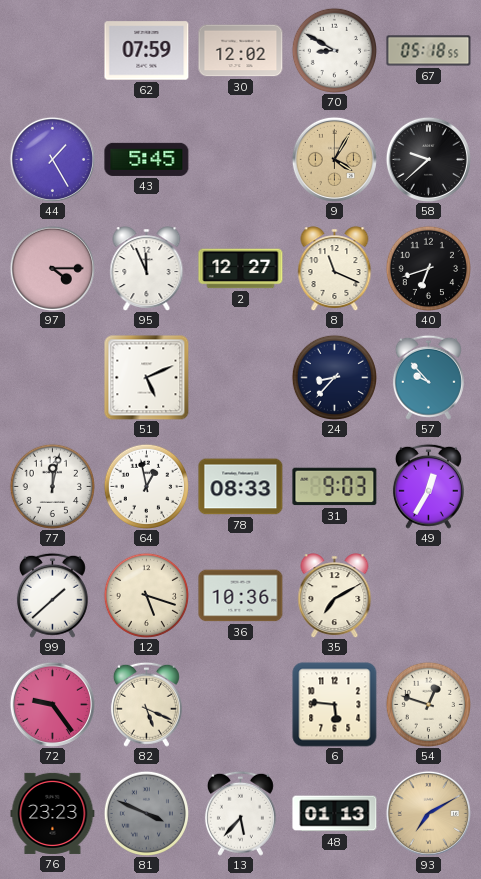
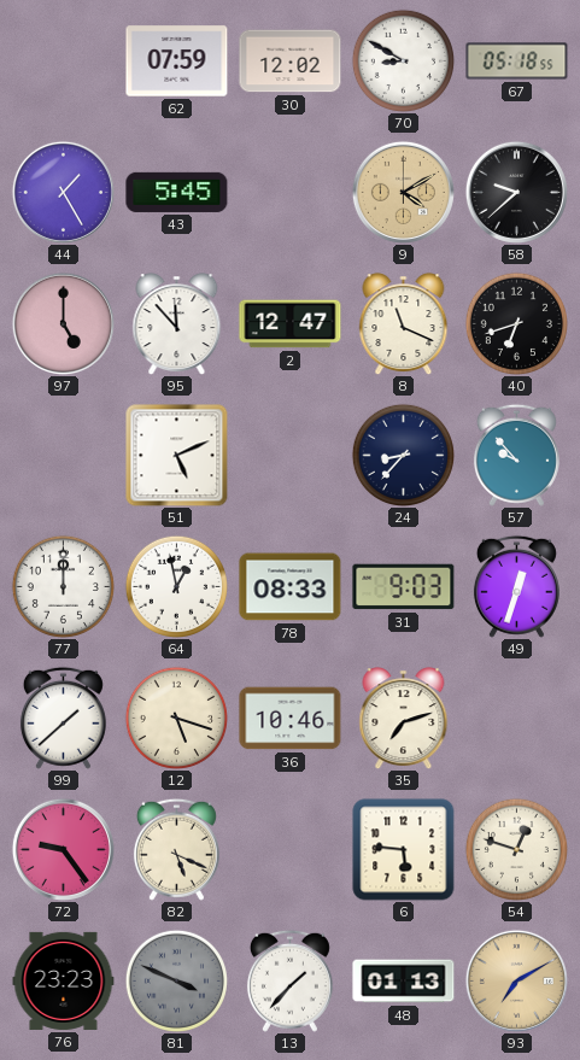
9: 4:05 -> 4:10 (403, 192)
97: 4:15 -> 5:00 (63, 323)
95: 11:56 -> 11:53 (177, 324)
2: 12:27 -> 12:47 (291, 324)
77: 12:02 -> 12:00 (63, 586)
49: 12:35 -> 12:33 (516, 586)
36: 10:36 -> 10:46 (291, 719)
35: 7:10 -> 7:12 (404, 719)
13: 5:37 -> 1:37 (289, 980)
